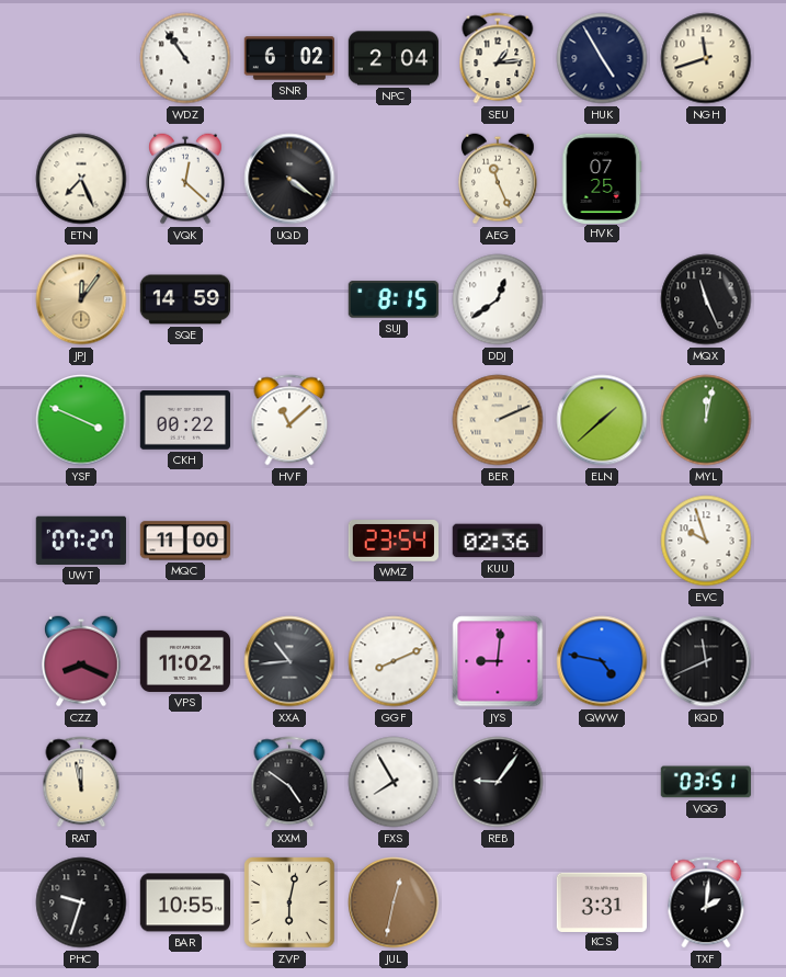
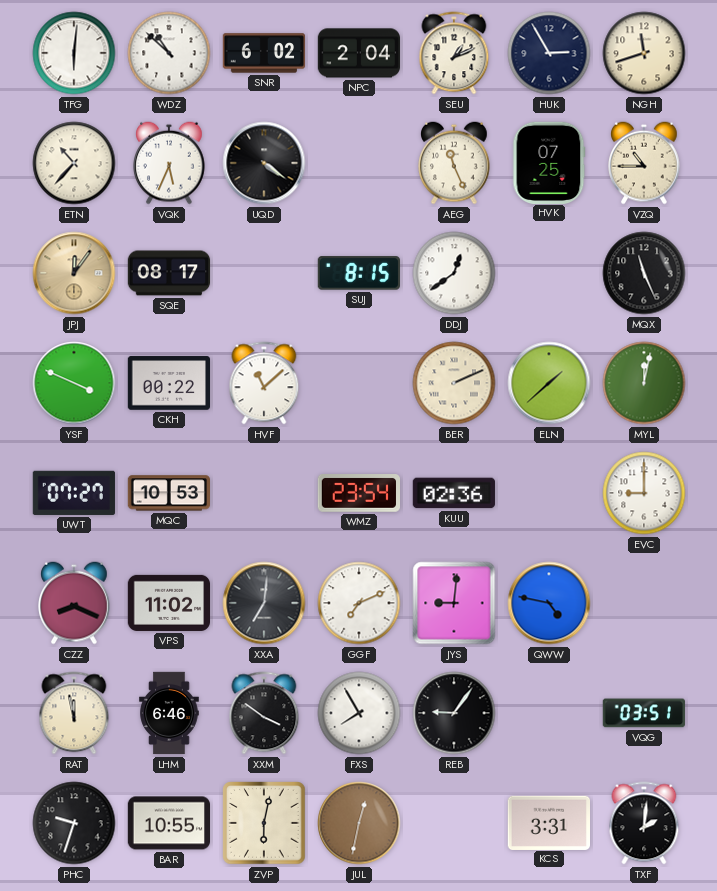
TFG: none -> 6:01 (74, 53)
WDZ: 10:54 -> 10:52 (169, 53)
SEU: 1:14 -> 1:11 (454, 53)
HUK: 4:55 -> 2:55 (549, 53)
ETN: 7:26 -> 10:37 (74, 163)
VQK: 12:22 -> 5:34 (169, 163)
VZQ: none -> 10:45 (644, 163)
SQE: 14:59 -> 08:17 (169, 273)
MQC: 11:00 -> 10:53 (168, 493)
EVC: 9:57 -> 9:00 (644, 493)
XXA: 10:44 -> 7:01 (264, 603)
GGF: 8:11 -> 7:11 (359, 603)
KQD: 11:41 -> none (706, 661)
LHM: none -> 6:46 (169, 713)
XXM: 4:51 -> 3:51 (264, 713)
